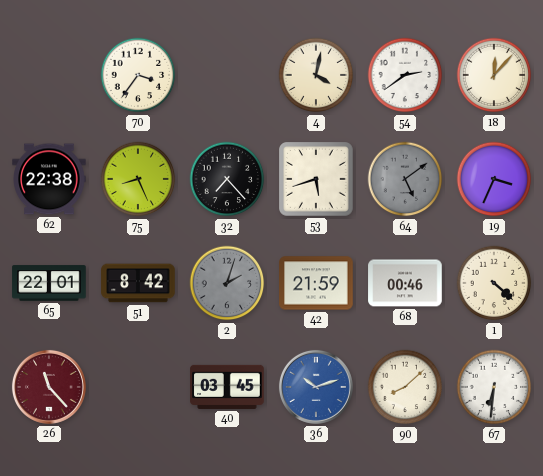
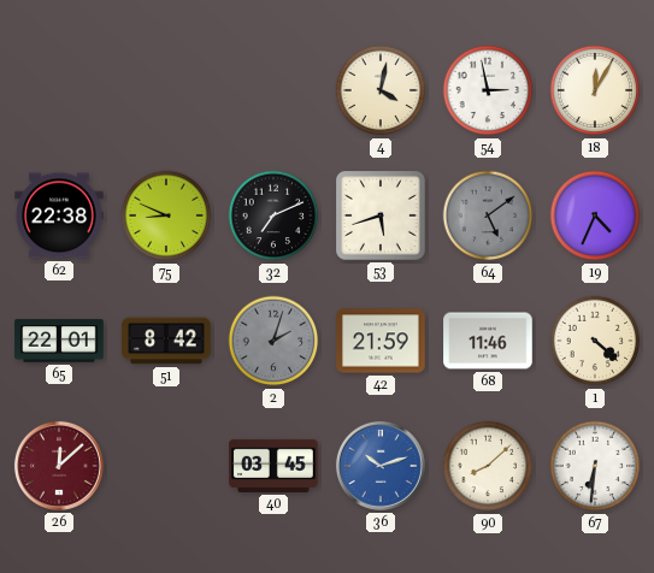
70: 3:36 -> none (138, 75)
54: 2:39 -> 2:58 (488, 90)
18: 12:07 -> 12:05 (595, 90)
75: 8:26 -> 8:49 (166, 215)
32: 7:23 -> 7:11 (273, 215)
19: 3:34 -> 4:34 (595, 215)
68: 00:46 -> 11:46 (488, 341)
26: 11:23 -> 12:08 (59, 466)
